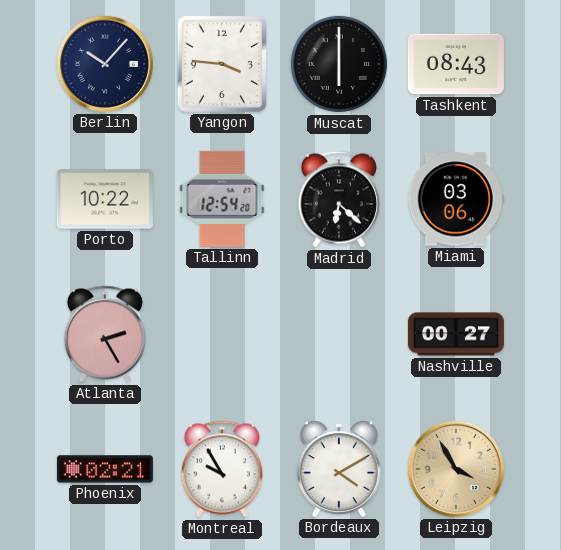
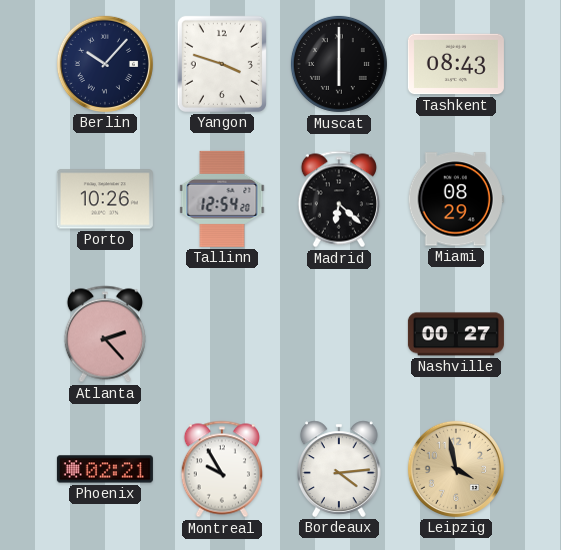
Yangon: 3:46 -> 3:48 (222, 64)
Porto: 10:22 -> 10:26 (105, 199)
Miami: 03:06 -> 08:29 (456, 199)
Atlanta: 2:25 -> 2:23 (105, 334)
Bordeaux: 4:10 -> 4:14 (339, 469)
Leipzig: 3:55 -> 3:58 (456, 469)
